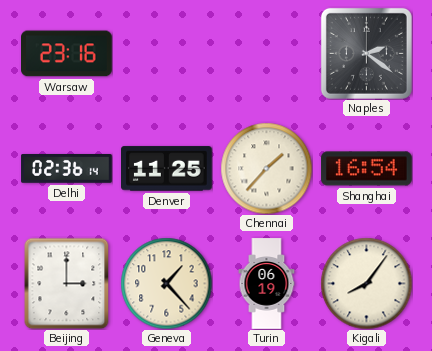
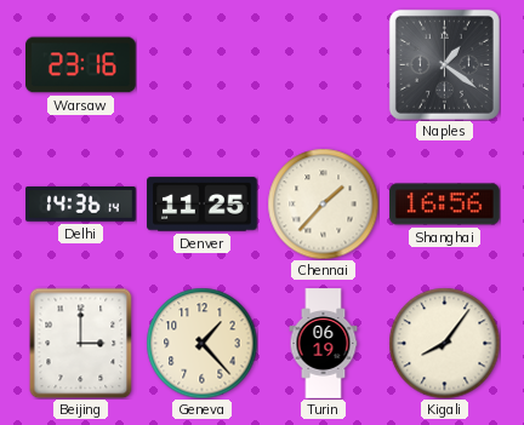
Naples: 2:21 -> 1:21 (444, 64)
Delhi: 02:36 -> 14:36 (81, 205)
Shanghai: 16:54 -> 16:56 (445, 205)
